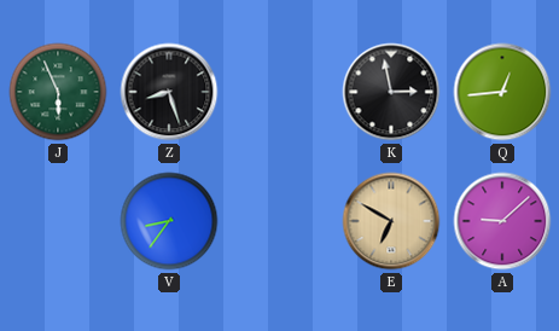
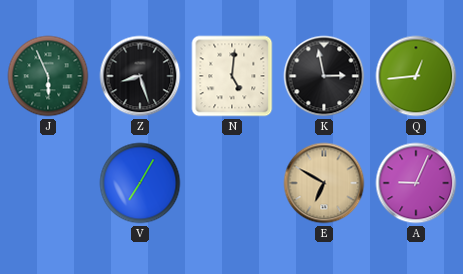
N: none -> 5:01 (232, 76)
V: 8:36 -> 7:05 (140, 183)
A: 9:08 -> 9:04 (416, 183)
